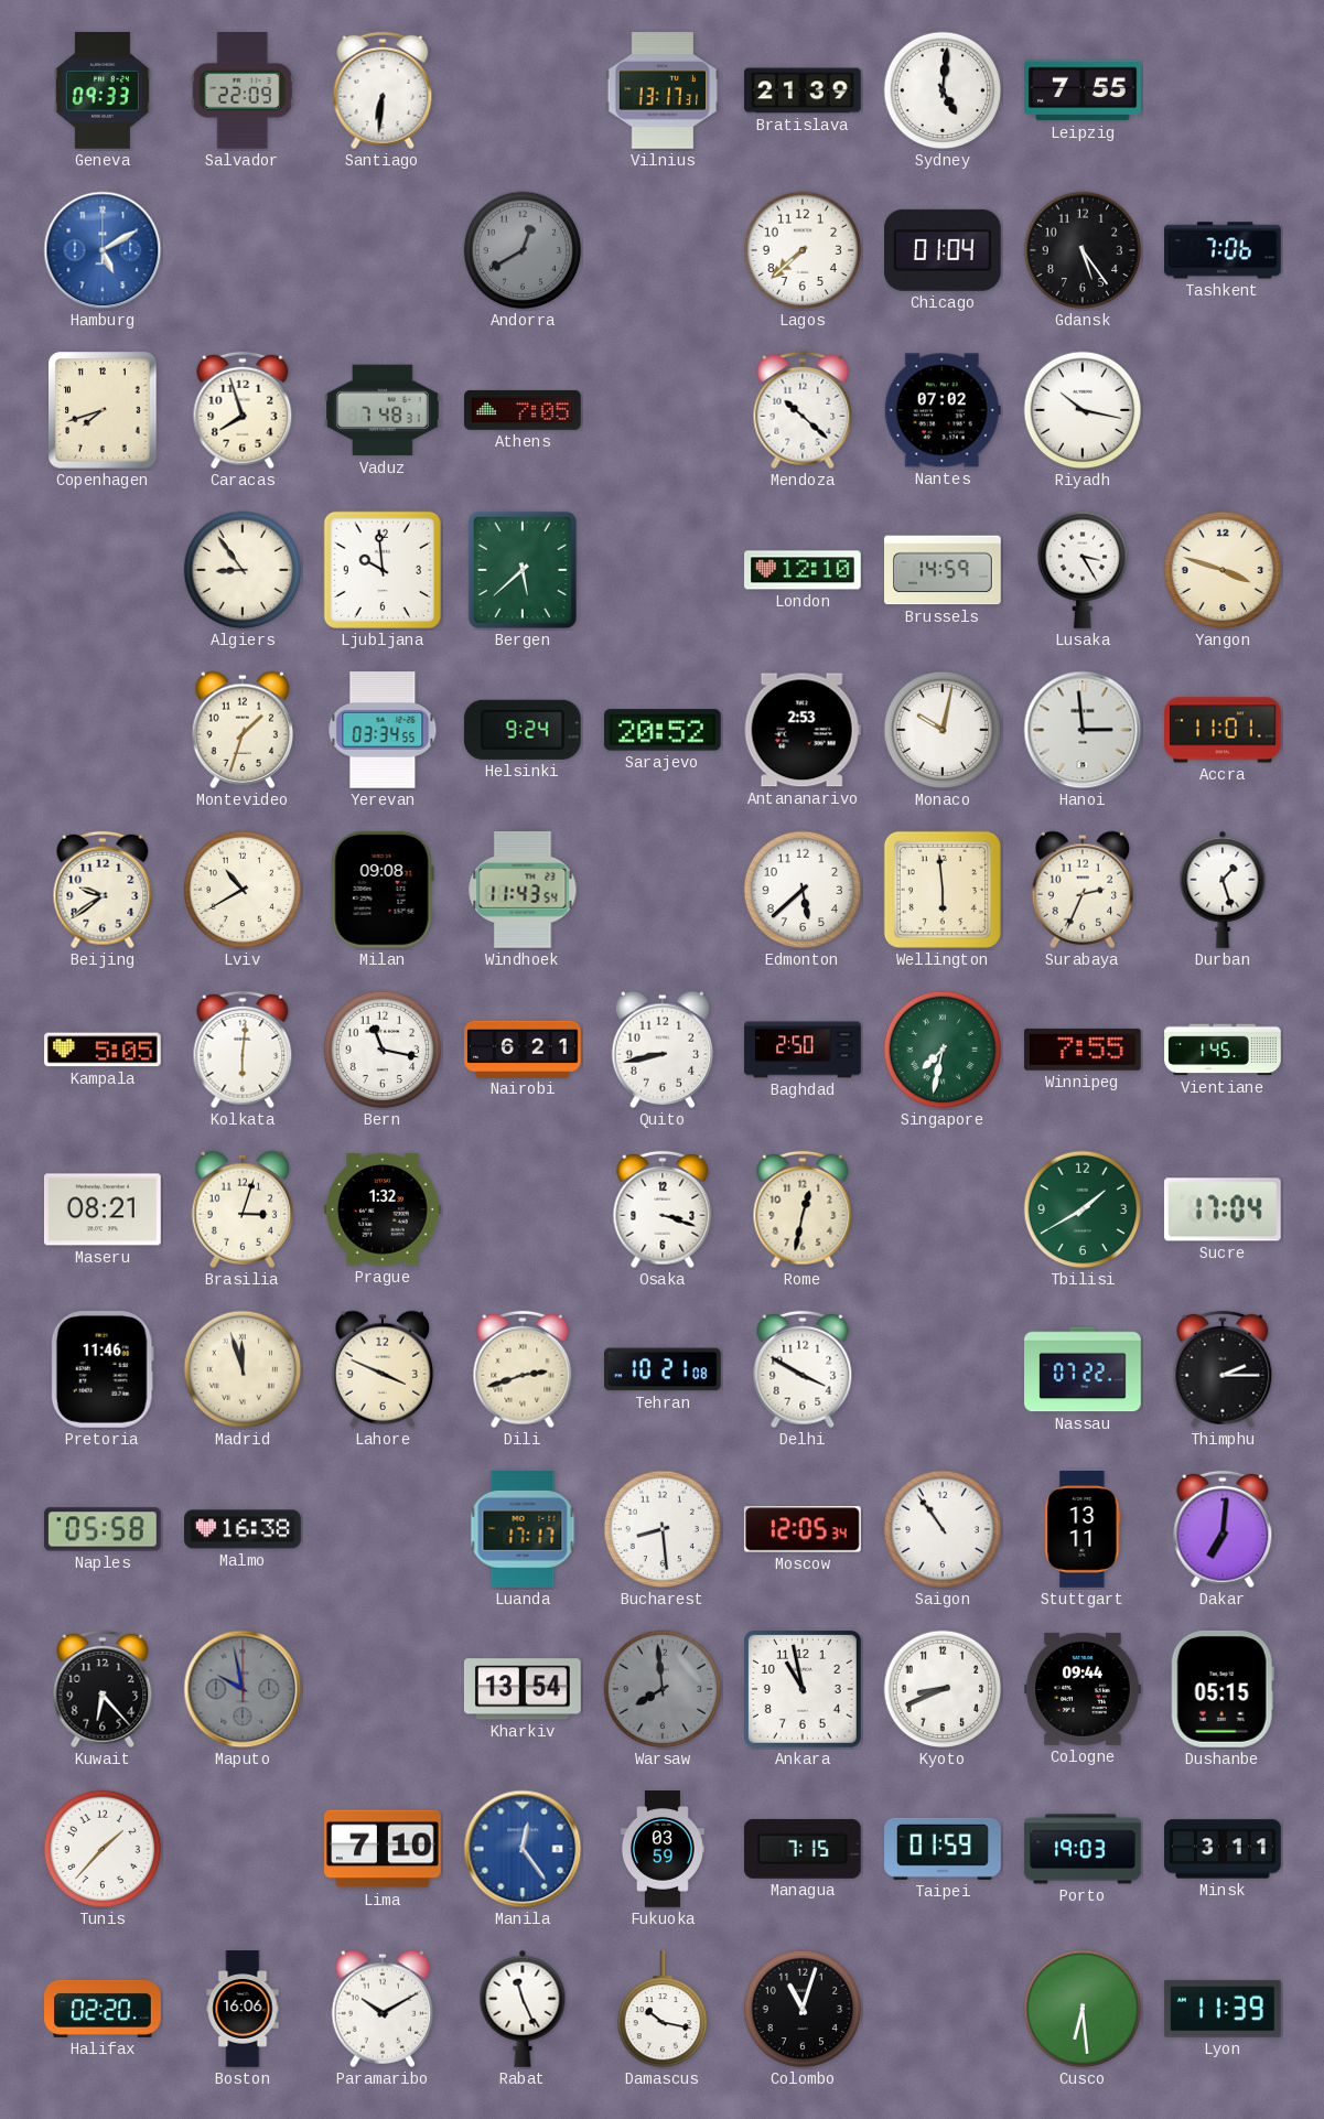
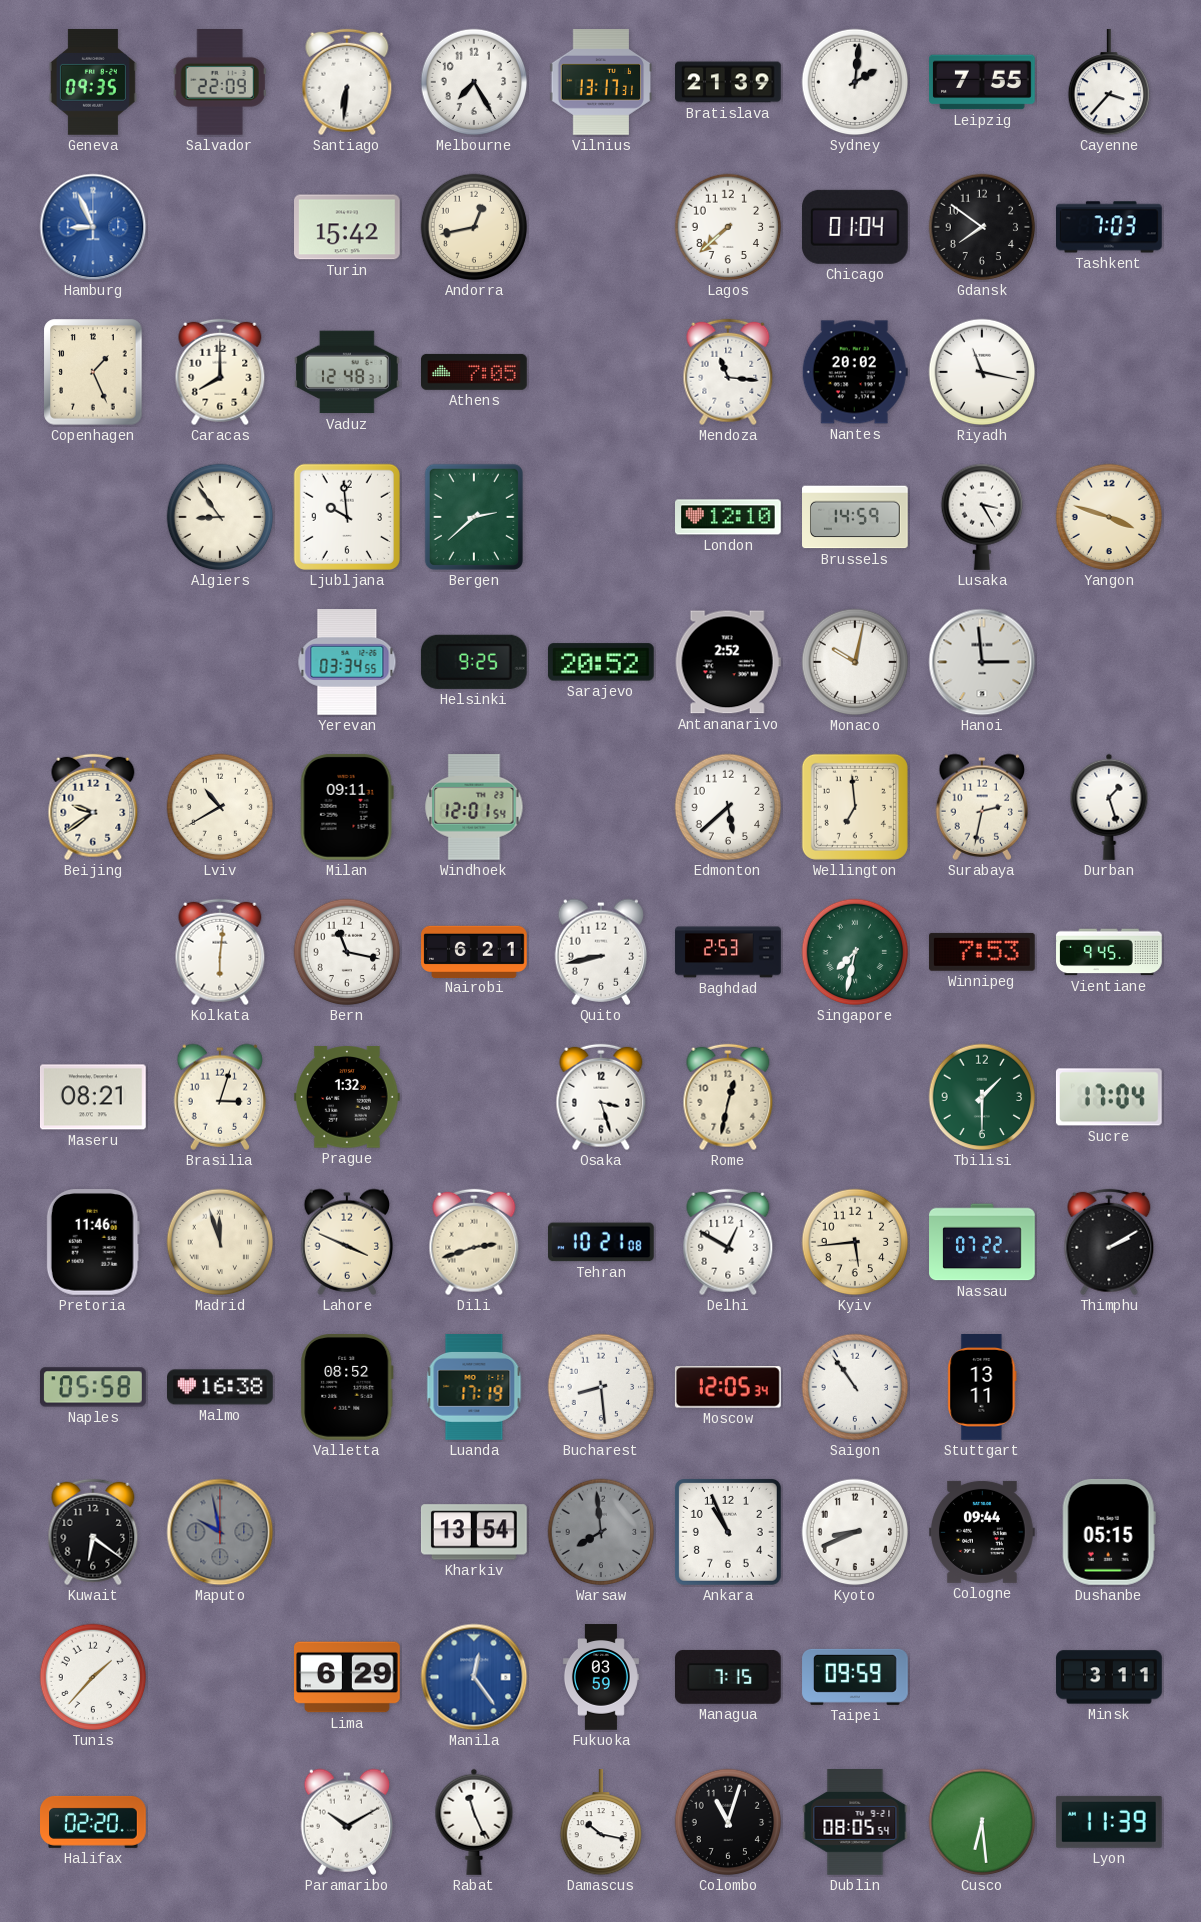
Geneva: 09:33 -> 09:35 (93, 83)
Melbourne: none -> 7:25 (474, 82)
Sydney: 5:01 -> 2:01 (855, 82)
Cayenne: none -> 3:37 (1109, 83)
Hamburg: 5:10 -> 8:56 (93, 227)
Turin: none -> 15:42 (348, 227)
Andorra: 12:40 -> 12:43 (474, 227)
Andorra dial: grey -> cream (474, 227)
Gdansk: 5:24 -> 7:51 (982, 227)
Tashkent: 7:06 -> 7:03 (1110, 227)
Copenhagen: 7:42 -> 1:26 (93, 372)
Caracas: 7:57 -> 8:00 (220, 372)
Vaduz: 7:48 -> 12:48 (348, 372)
Mendoza: 10:22 -> 11:16 (728, 372)
Nantes: 07:02 -> 20:02 (855, 372)
Riyadh: 10:17 -> 11:17 (982, 372)
Bergen: 5:38 -> 2:38 (474, 517)
Montevideo: 1:33 -> none (243, 730)
Helsinki: 9:24 -> 9:25 (474, 662)
Antananarivo: 2:53 -> 2:52 (728, 662)
Accra: 11:01 -> none (1223, 730)
Milan: 09:08 -> 09:11 (347, 807)
Windhoek: 11:43 -> 12:01 (474, 808)
Wellington: 5:59 -> 6:59 (855, 807)
Surabaya: 2:34 -> 2:32 (982, 807)
Kampala: 5:05 -> none (104, 1050)
Baghdad: 2:50 -> 2:53 (728, 952)
Winnipeg: 7:55 -> 7:53 (982, 952)
Vientiane: 1:45 -> 9:45 (1109, 952)
Osaka: 3:18 -> 3:27 (601, 1097)
Tbilisi: 1:40 -> 1:30 (982, 1097)
Delhi: 3:50 -> 12:50 (728, 1242)
Kyiv: none -> 5:44 (855, 1242)
Thimphu: 2:15 -> 2:10 (1109, 1242)
Valletta: none -> 08:52 (347, 1388)
Luanda: 17:17 -> 17:19 (474, 1388)
Dakar: 7:01 -> none (1223, 1529)
Kuwait: 6:23 -> 6:21 (93, 1532)
Ankara: 10:58 -> 10:56 (728, 1532)
Lima: 7:10 -> 6:29 (347, 1677)
Taipei: 01:59 -> 09:59 (855, 1677)
Porto: 19:03 -> none (1083, 1849)
Boston: 16:06 -> none (243, 2009)
Dublin: none -> 08:05 (855, 1823)
